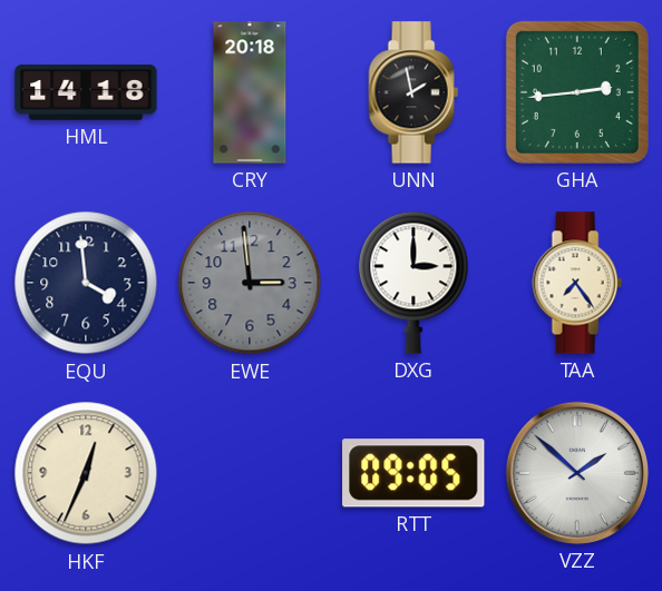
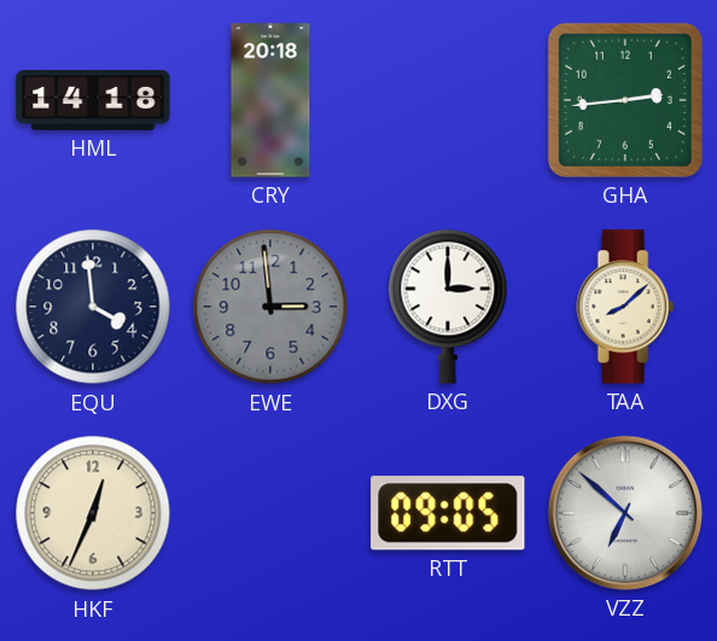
UNN: 1:58 -> none (413, 92)
TAA: 7:24 -> 8:08 (625, 307)
VZZ: 1:52 -> 6:52 (625, 513)
